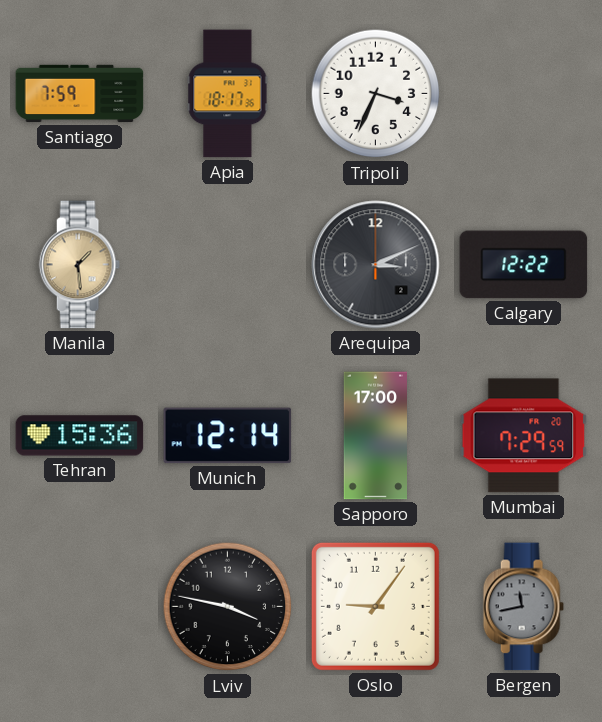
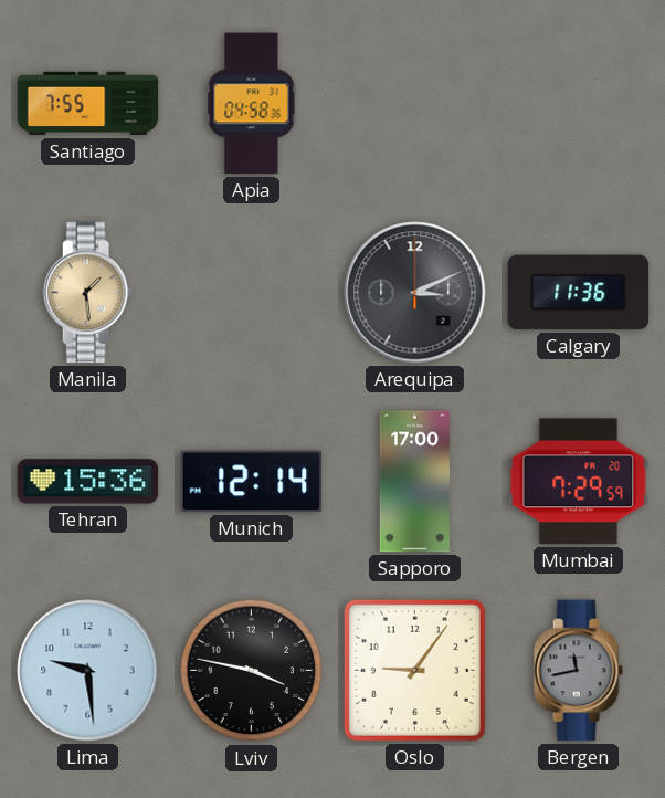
Santiago: 7:59 -> 7:55 (88, 104)
Apia: 18:17 -> 04:58 (252, 104)
Tripoli: 3:34 -> none (376, 94)
Calgary: 12:22 -> 11:36 (579, 293)
Lima: none -> 9:29 (88, 671)
